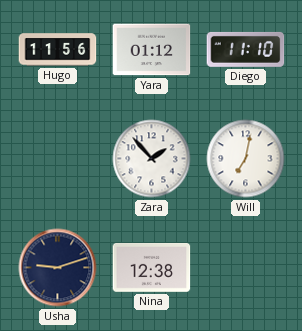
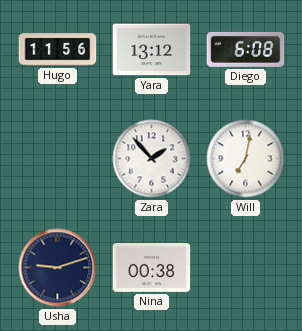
Yara: 01:12 -> 13:12 (152, 50)
Diego: 11:10 -> 6:08 (246, 49)
Nina: 12:38 -> 00:38 (152, 267)
